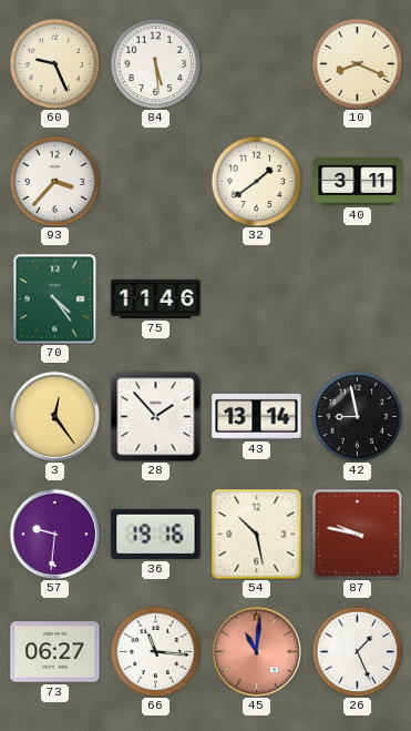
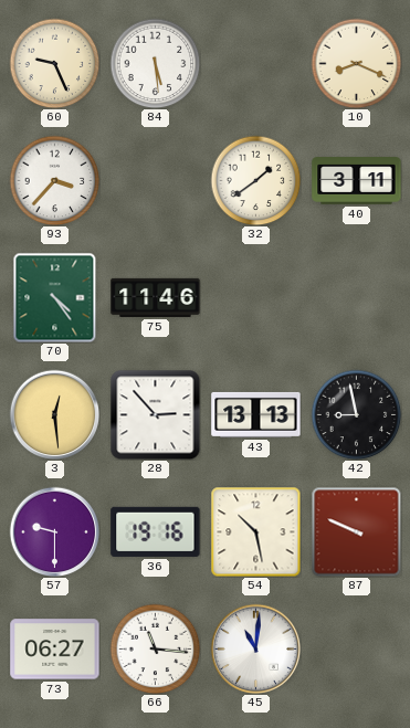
3: 12:24 -> 12:29 (54, 414)
28: 1:53 -> 2:53 (155, 414)
43: 13:14 -> 13:13 (256, 414)
57: 9:31 -> 9:30 (54, 531)
87: 9:47 -> 9:49 (356, 531)
45 dial: salmon -> white (255, 648)
26: 1:26 -> none (357, 651)
